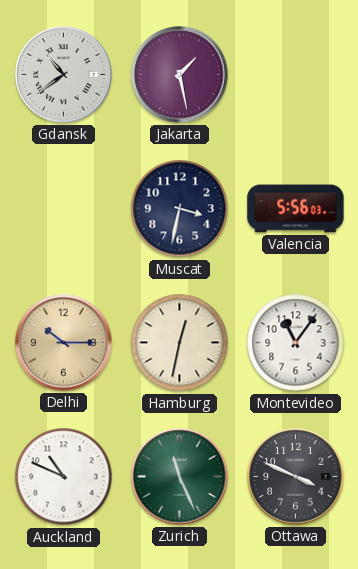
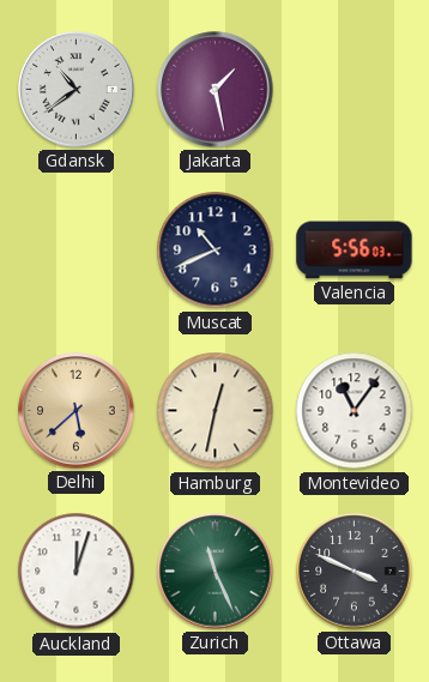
Muscat: 3:32 -> 10:41 (216, 251)
Delhi: 10:15 -> 5:38 (77, 411)
Auckland: 10:49 -> 12:03 (77, 572)
